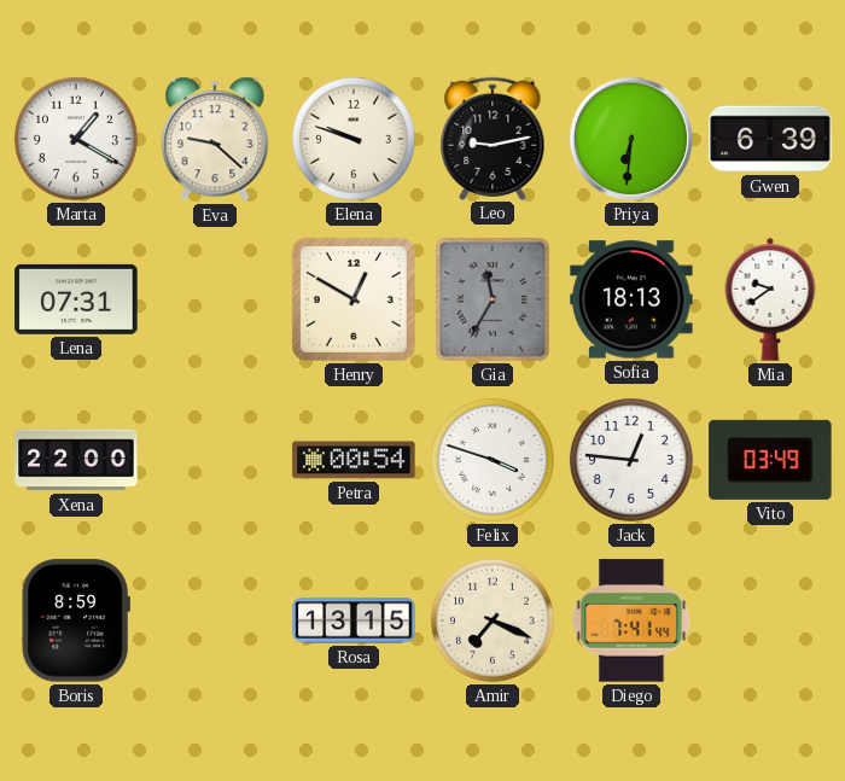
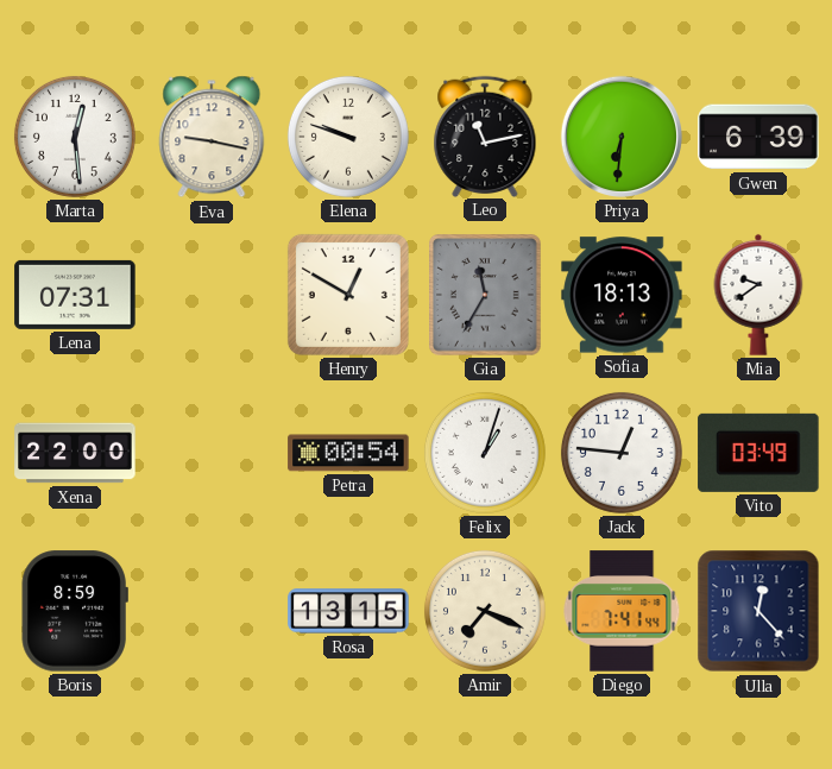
Marta: 1:20 -> 12:29 (75, 137)
Eva: 9:22 -> 9:17 (212, 137)
Leo: 9:13 -> 11:13 (485, 135)
Felix: 3:48 -> 1:03 (485, 453)
Ulla: none -> 12:23 (758, 611)
